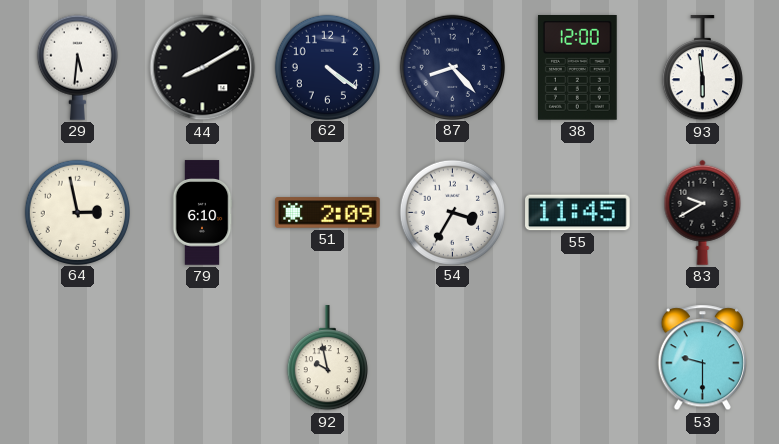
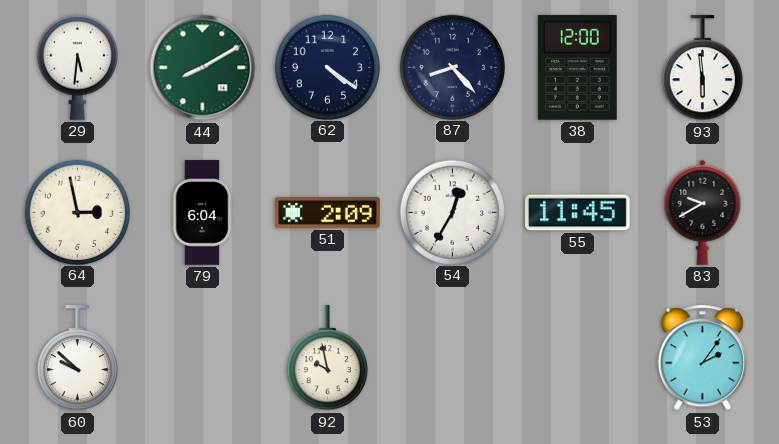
44 dial: black -> green (203, 68)
79: 6:10 -> 6:04 (202, 213)
54: 3:35 -> 12:35 (452, 212)
60: none -> 9:52 (77, 358)
53: 9:30 -> 2:06 (702, 358)
